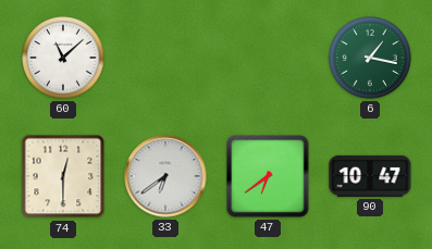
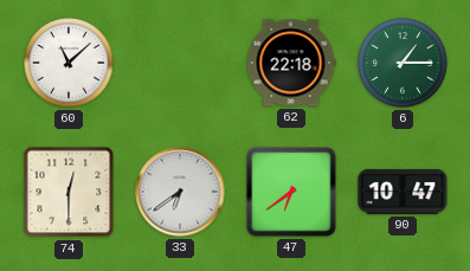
62: none -> 22:18 (291, 63)
6: 1:17 -> 1:15 (403, 63)
